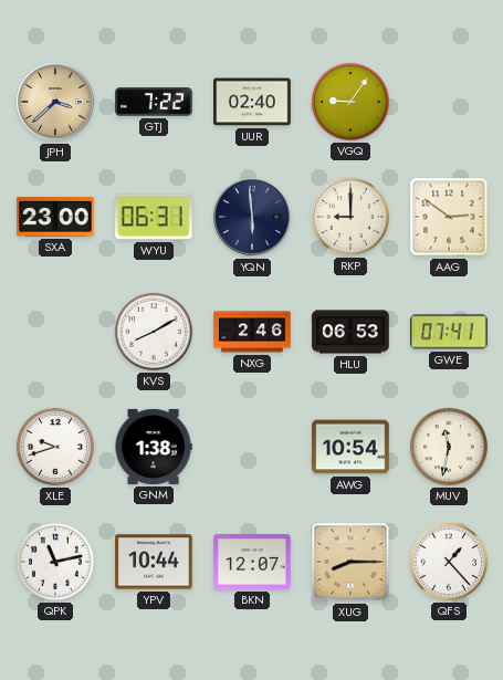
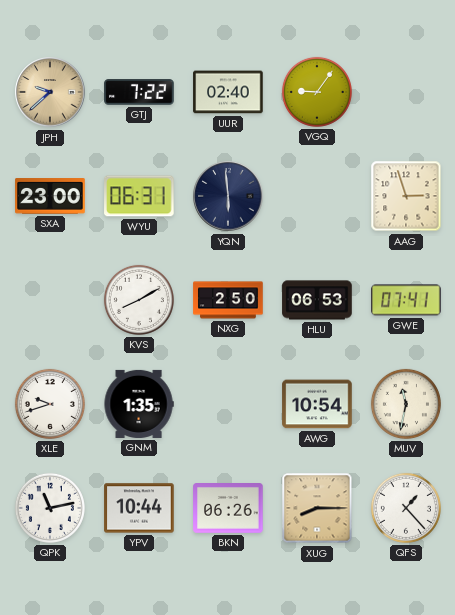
JPH: 3:38 -> 9:38 (50, 92)
RKP: 9:00 -> none (350, 217)
AAG: 2:51 -> 2:57 (406, 196)
NXG: 2:46 -> 2:50 (228, 300)
GNM: 1:38 -> 1:35 (139, 404)
BKN: 12:07 -> 06:26 (228, 508)
